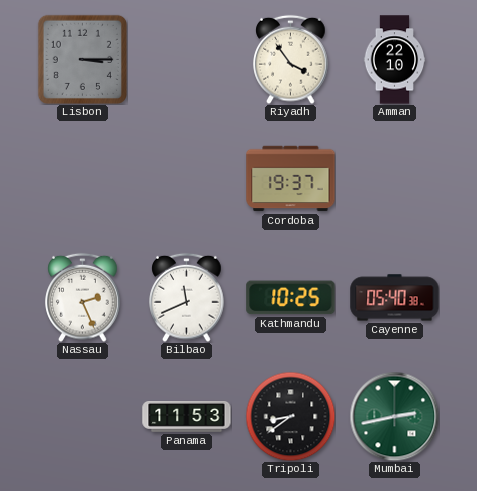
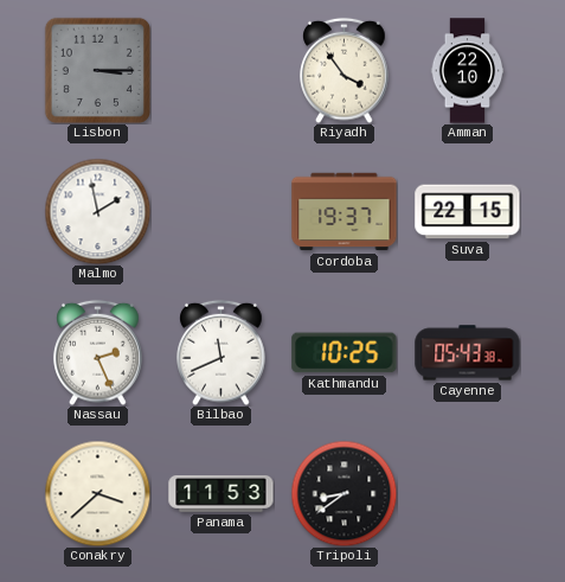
Malmo: none -> 1:58 (97, 211)
Suva: none -> 22:15 (468, 212)
Cayenne: 05:40 -> 05:43 (468, 353)
Conakry: none -> 3:38 (97, 493)
Mumbai: 2:43 -> none (394, 416)
